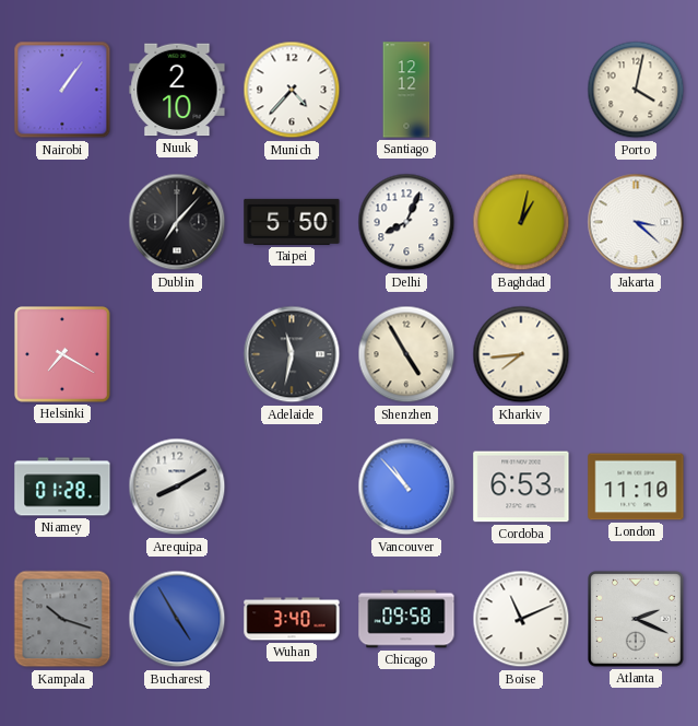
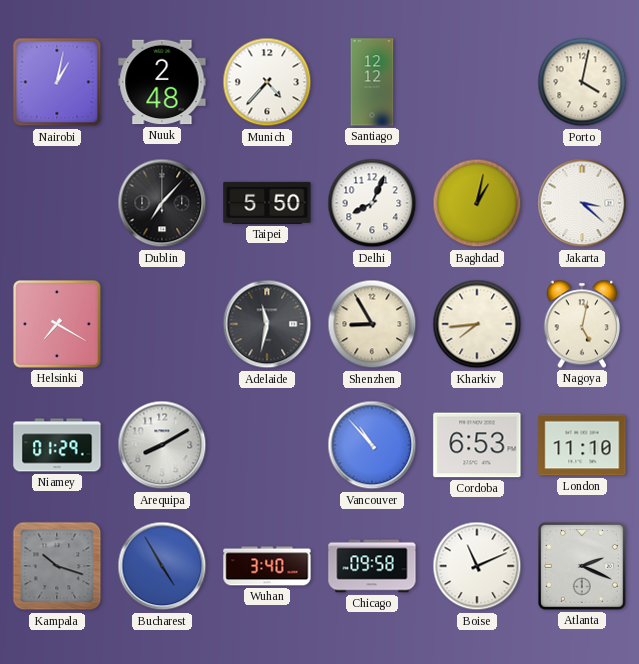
Nairobi: 1:06 -> 1:02 (57, 82)
Nuuk: 2:10 -> 2:48 (162, 82)
Shenzhen: 4:55 -> 8:55 (372, 324)
Nagoya: none -> 5:02 (582, 324)
Niamey: 01:28 -> 01:29 (57, 445)
